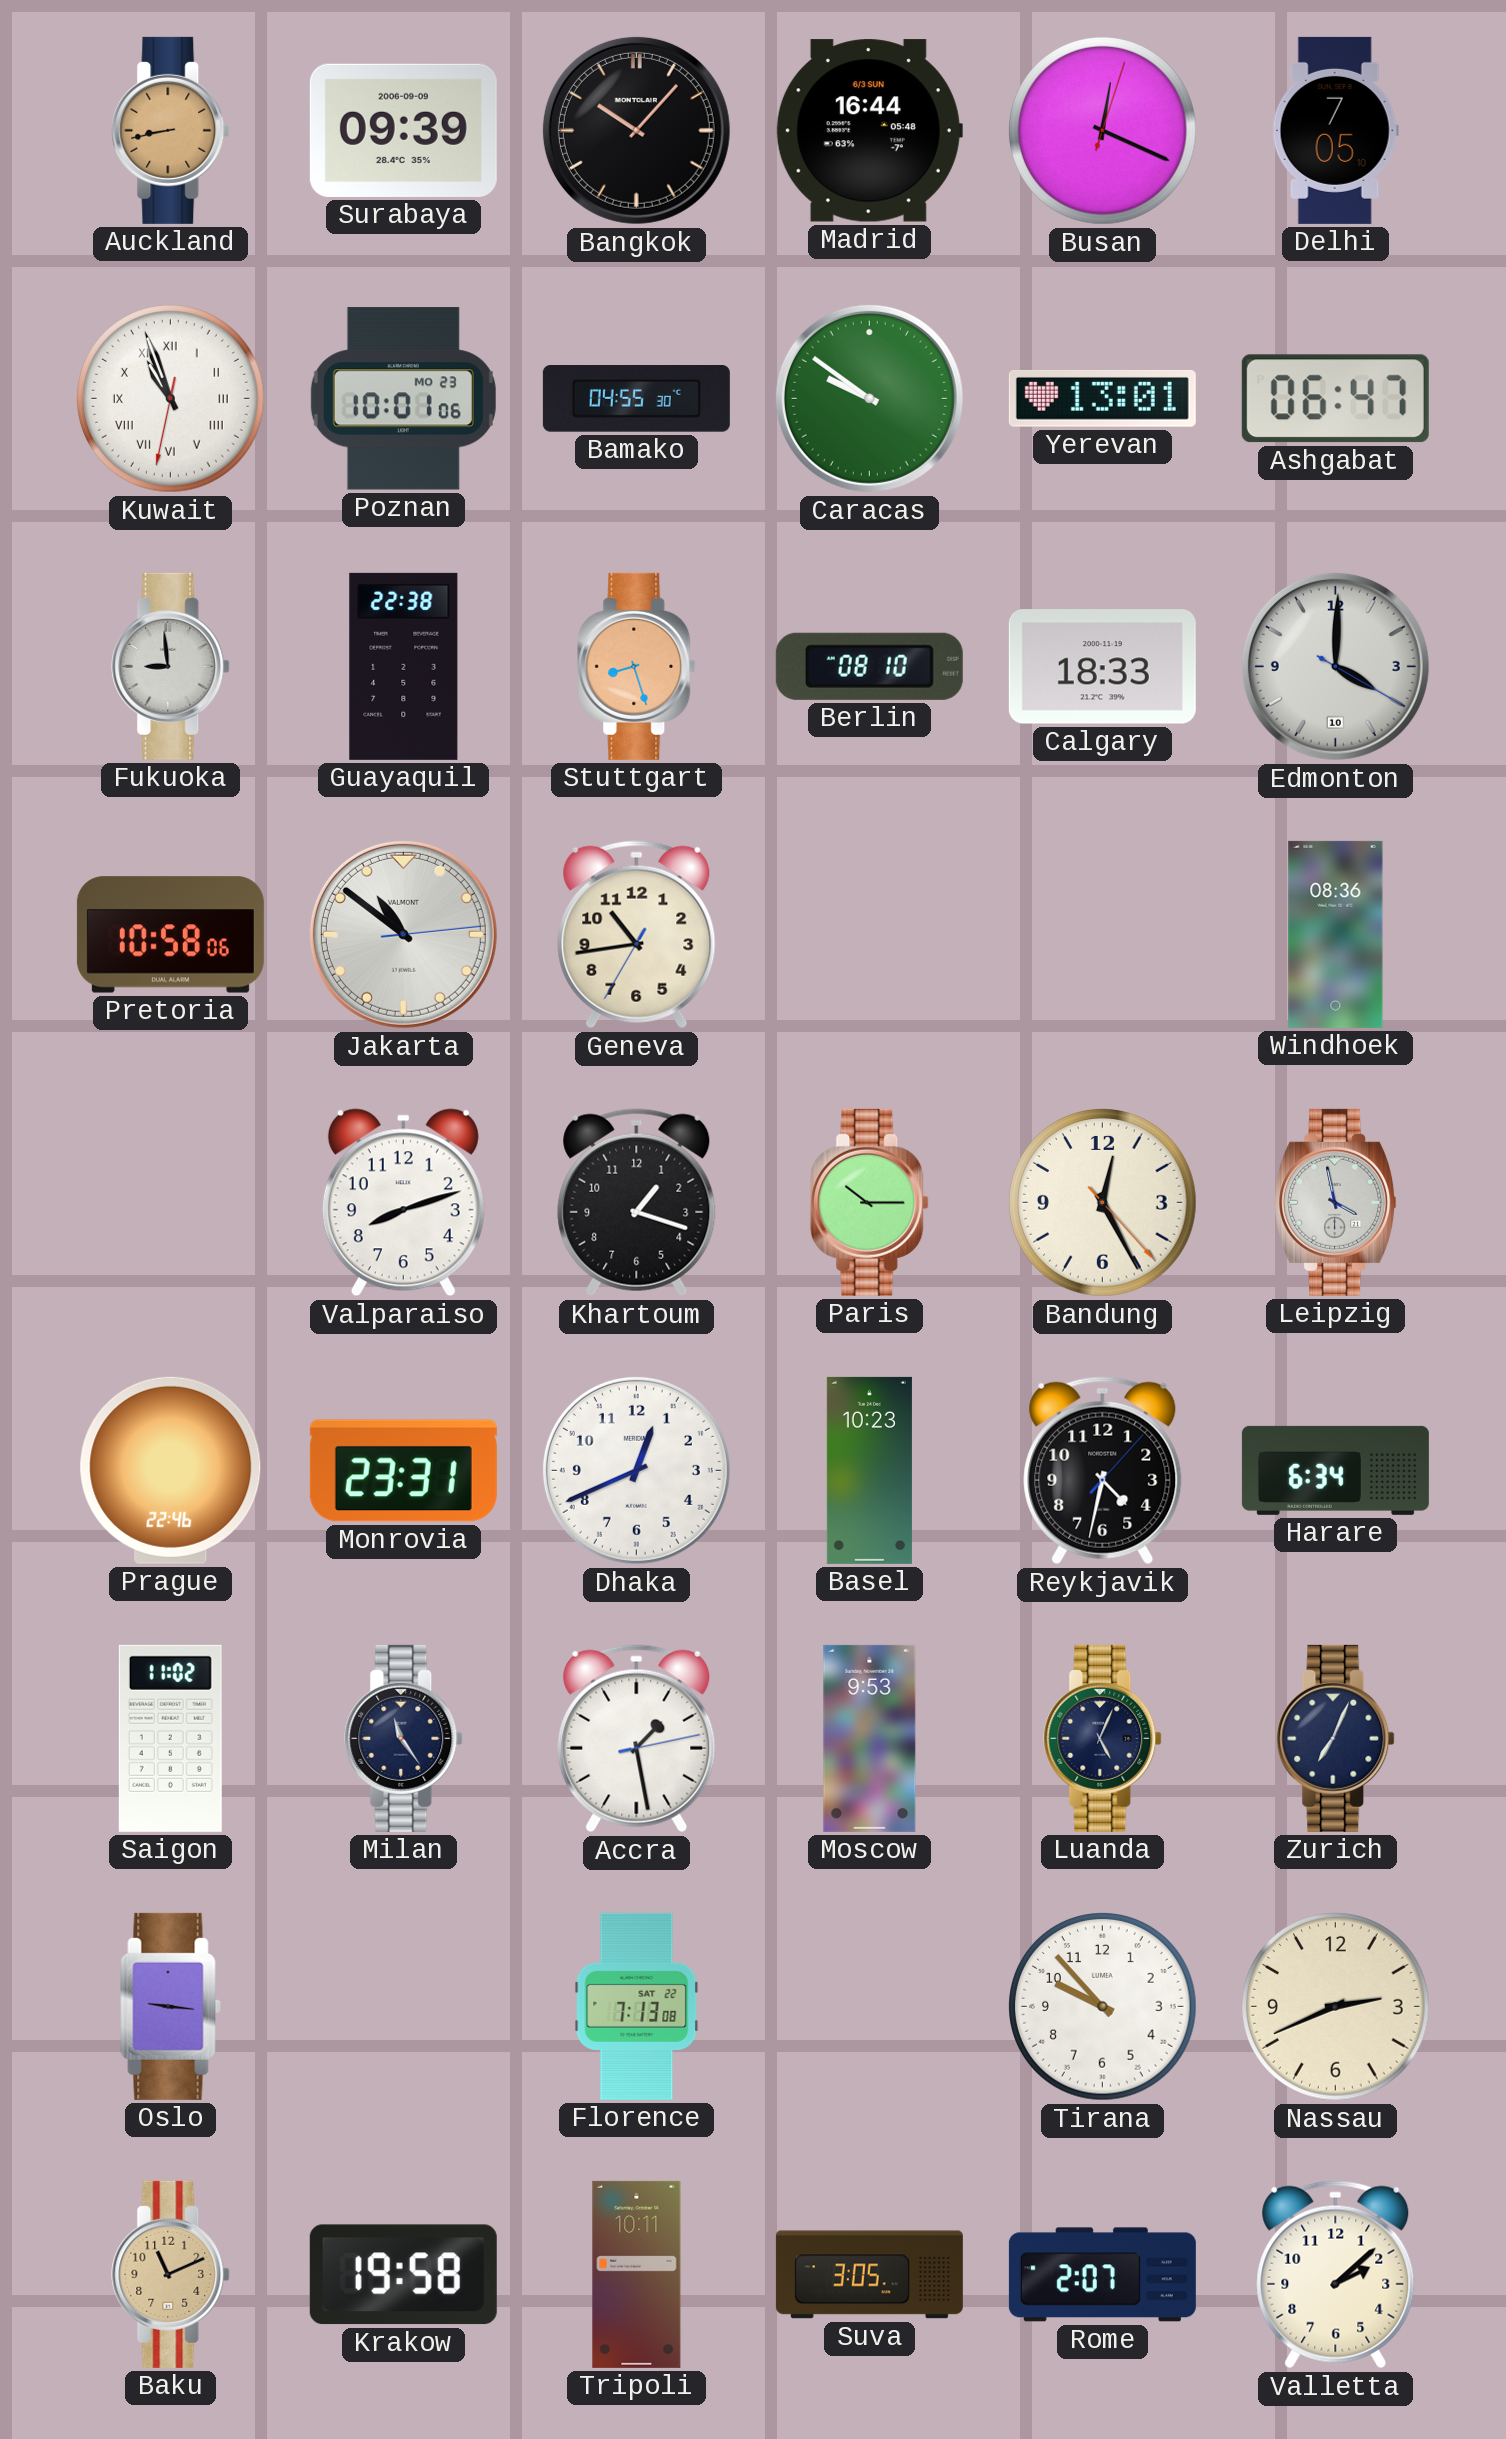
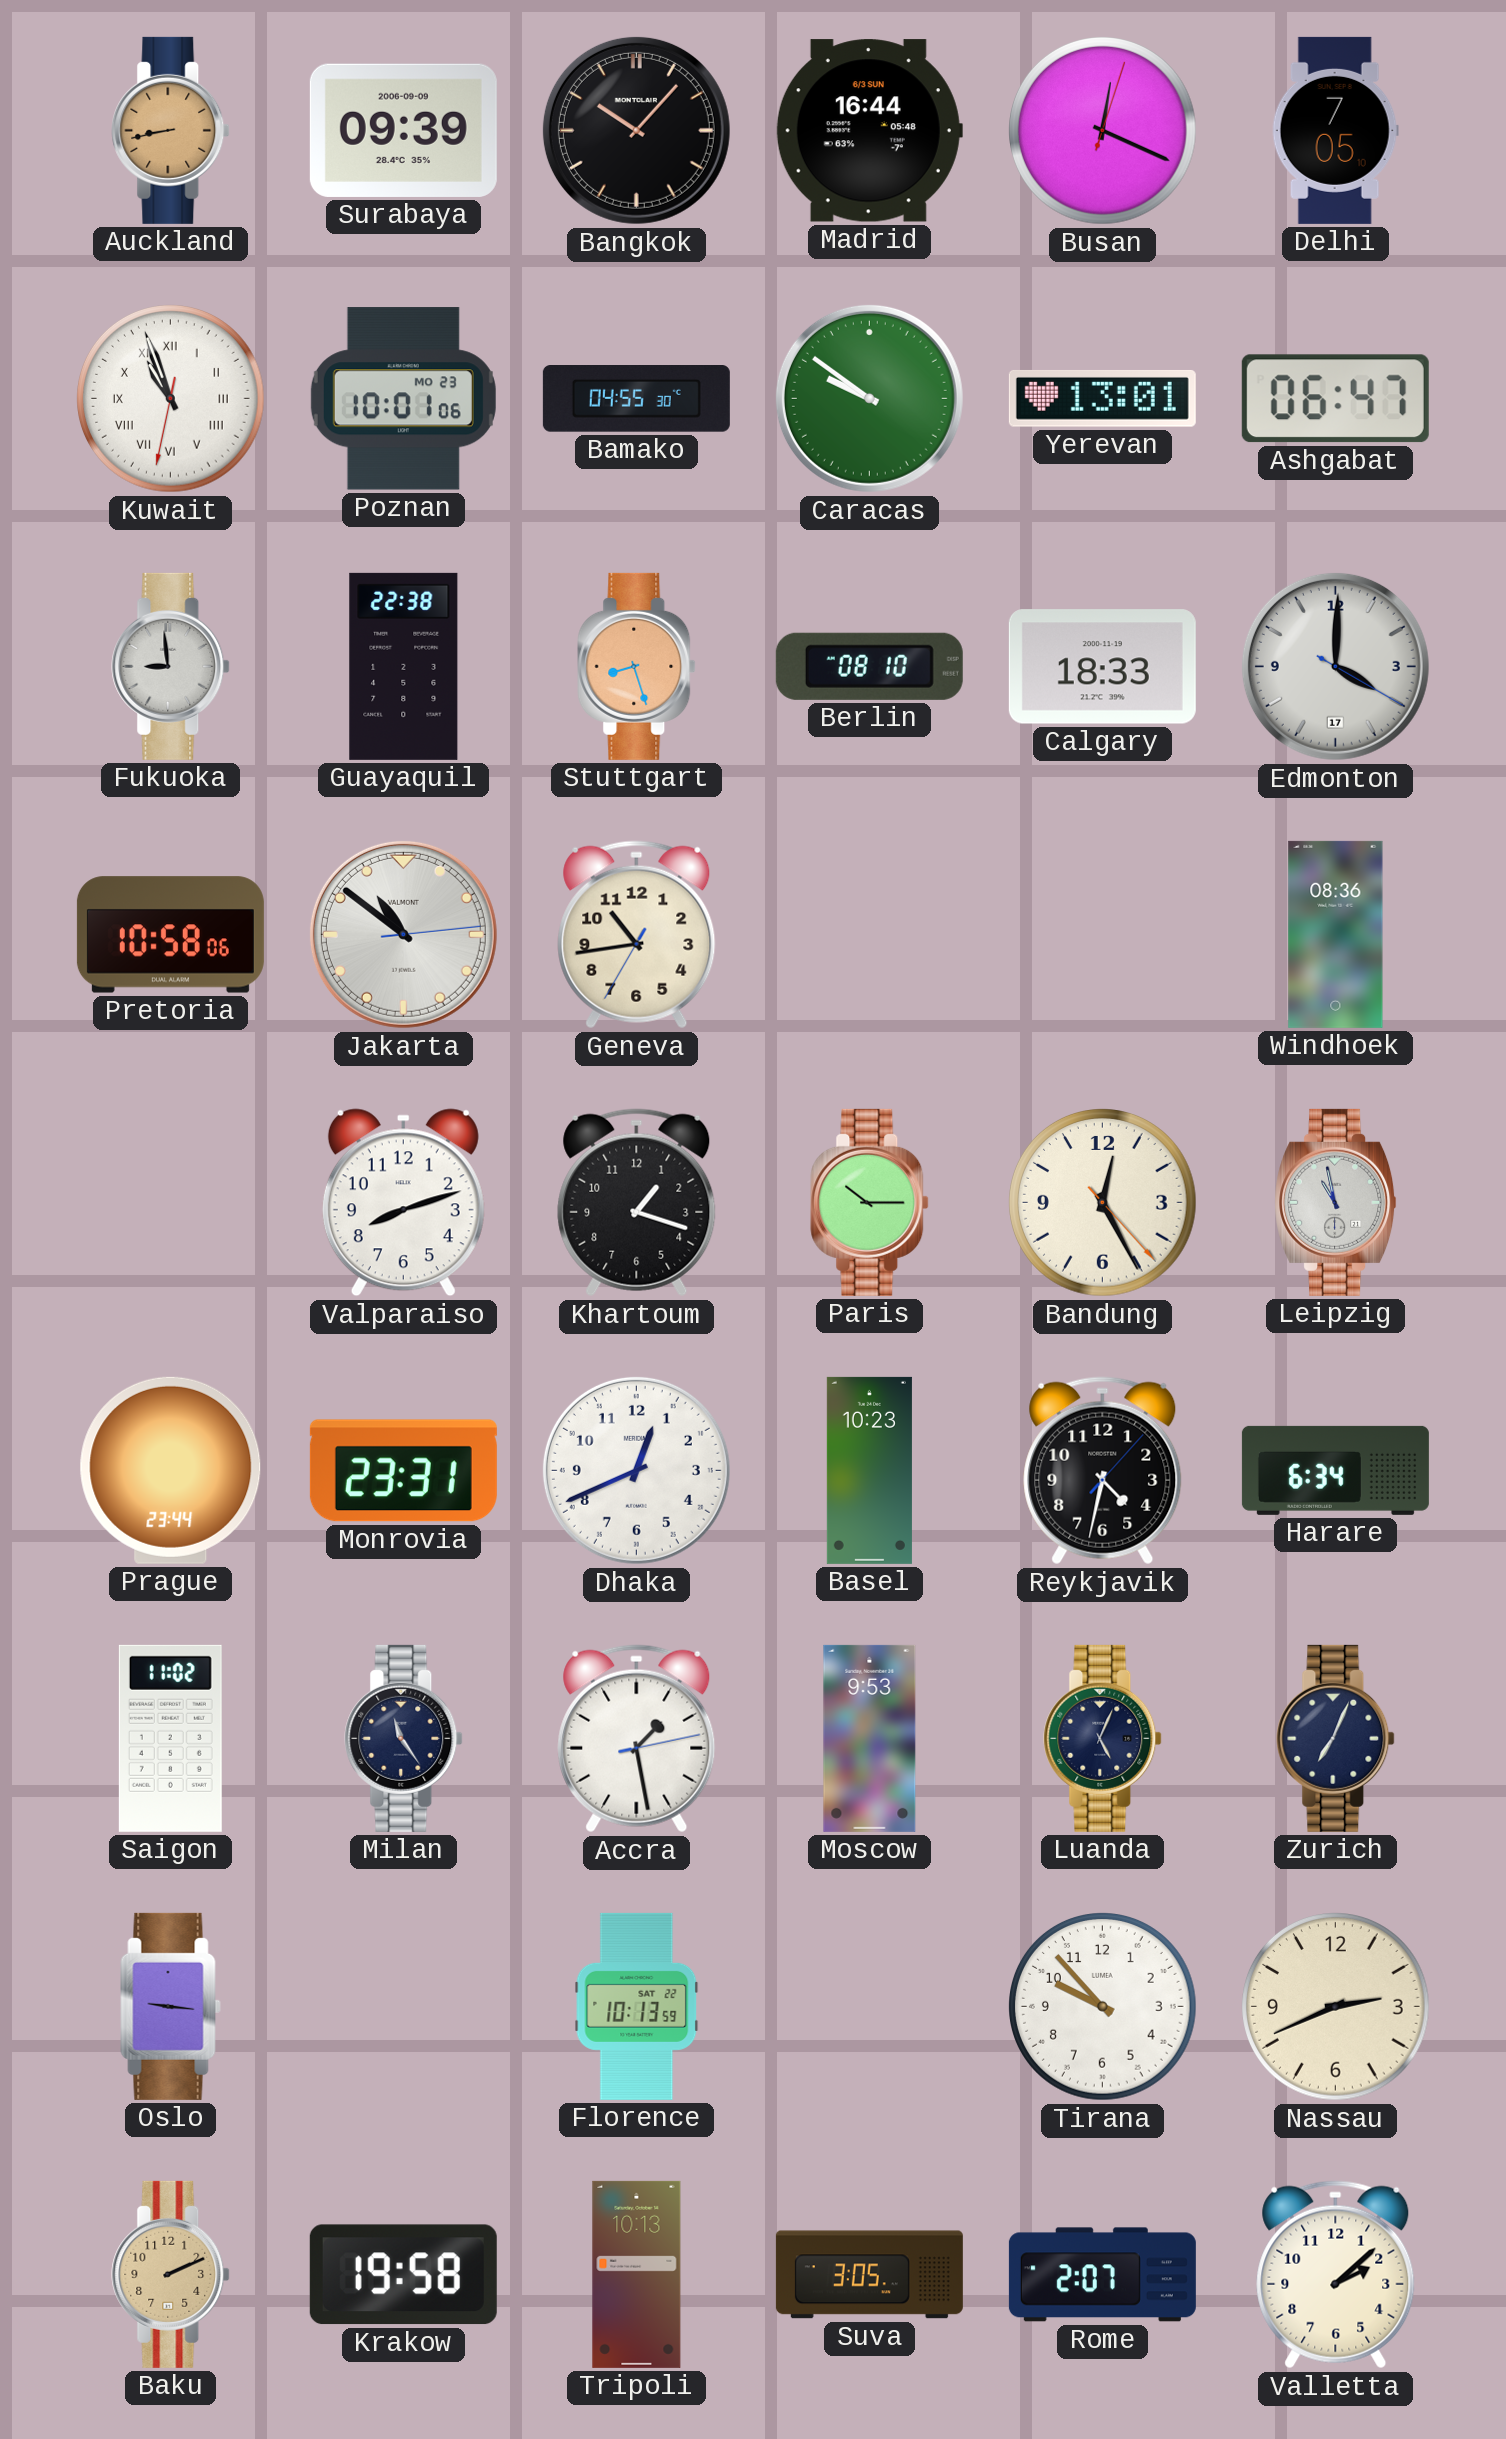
Edmonton date: 10 -> 17 (1335, 666)
Leipzig: 3:58 -> 10:58 (1336, 1202)
Prague: 22:46 -> 23:44 (171, 1470)
Florence: 7:13 -> 10:13 (637, 2006)
Baku: 11:11 -> 2:11 (171, 2274)
Tripoli: 10:11 -> 10:13 (637, 2274)
